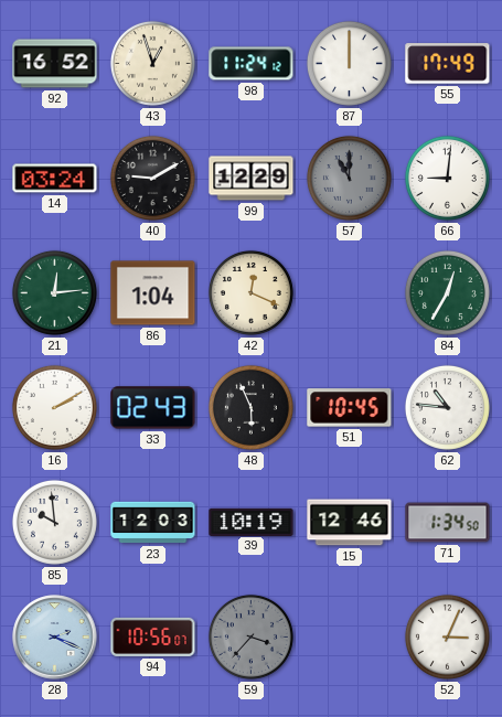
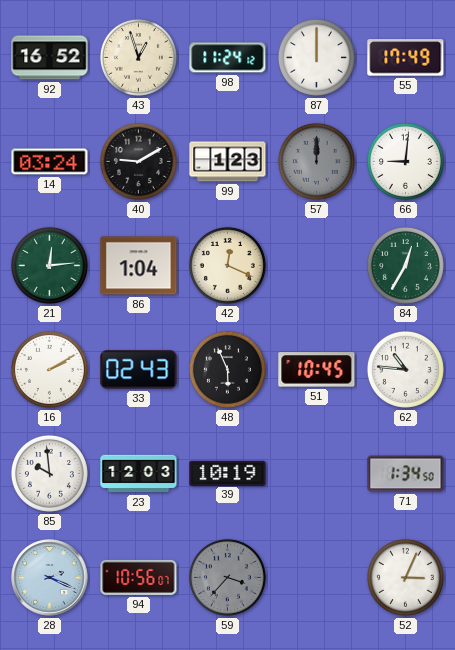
99: 12:29 -> 1:23 (228, 162)
57: 11:00 -> 12:00 (316, 161)
15: 12:46 -> none (350, 523)
